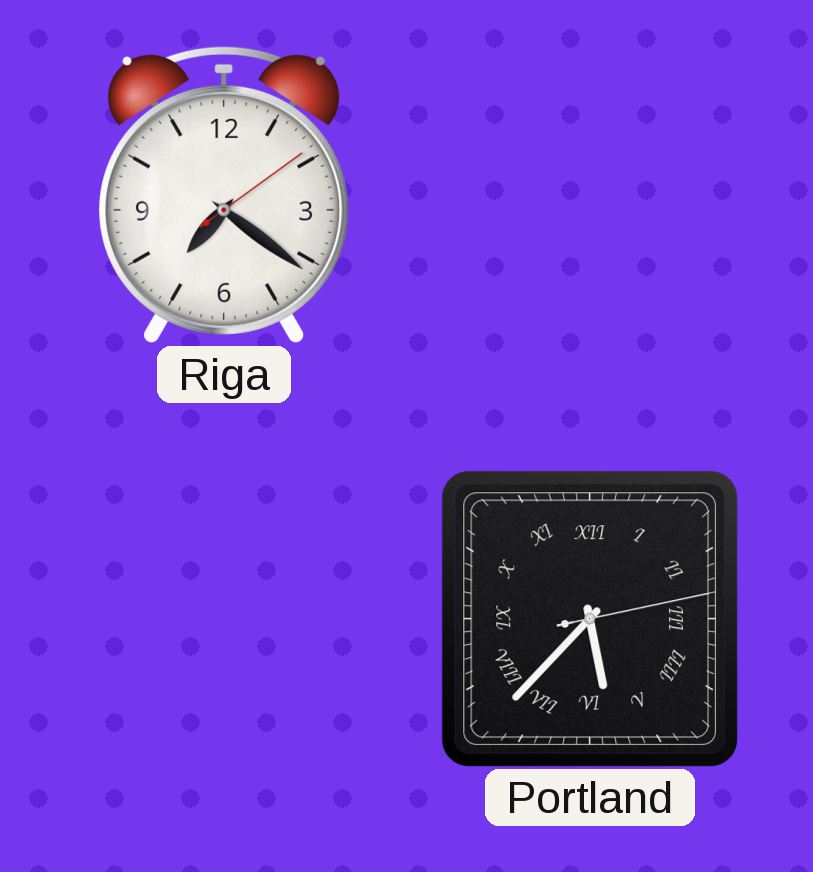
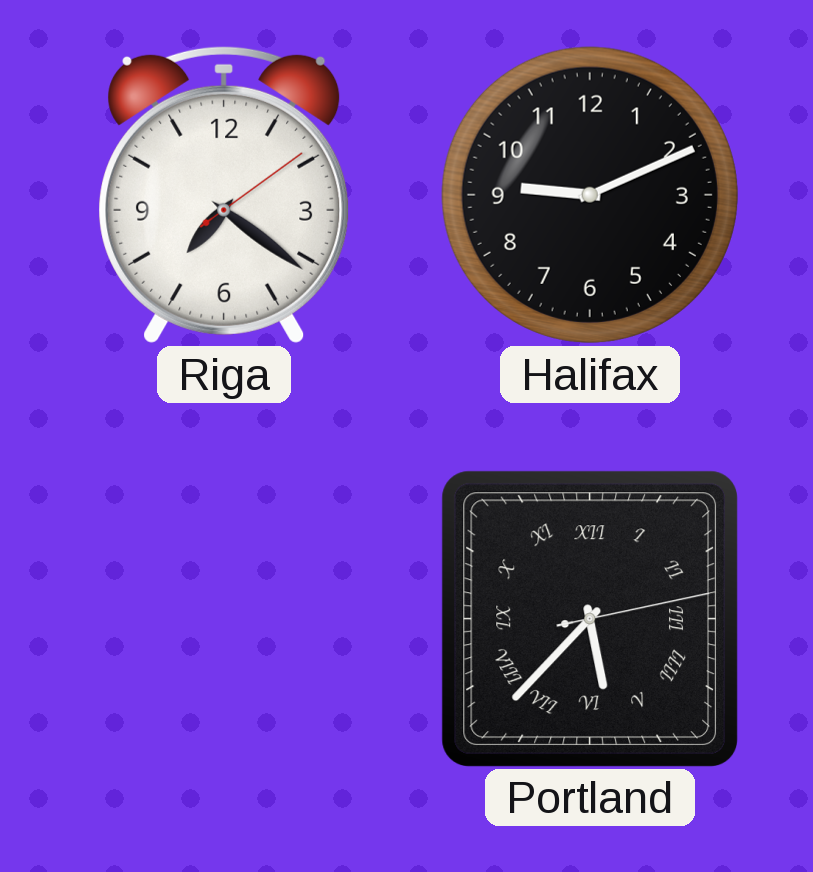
Halifax: none -> 9:11 (590, 195)
